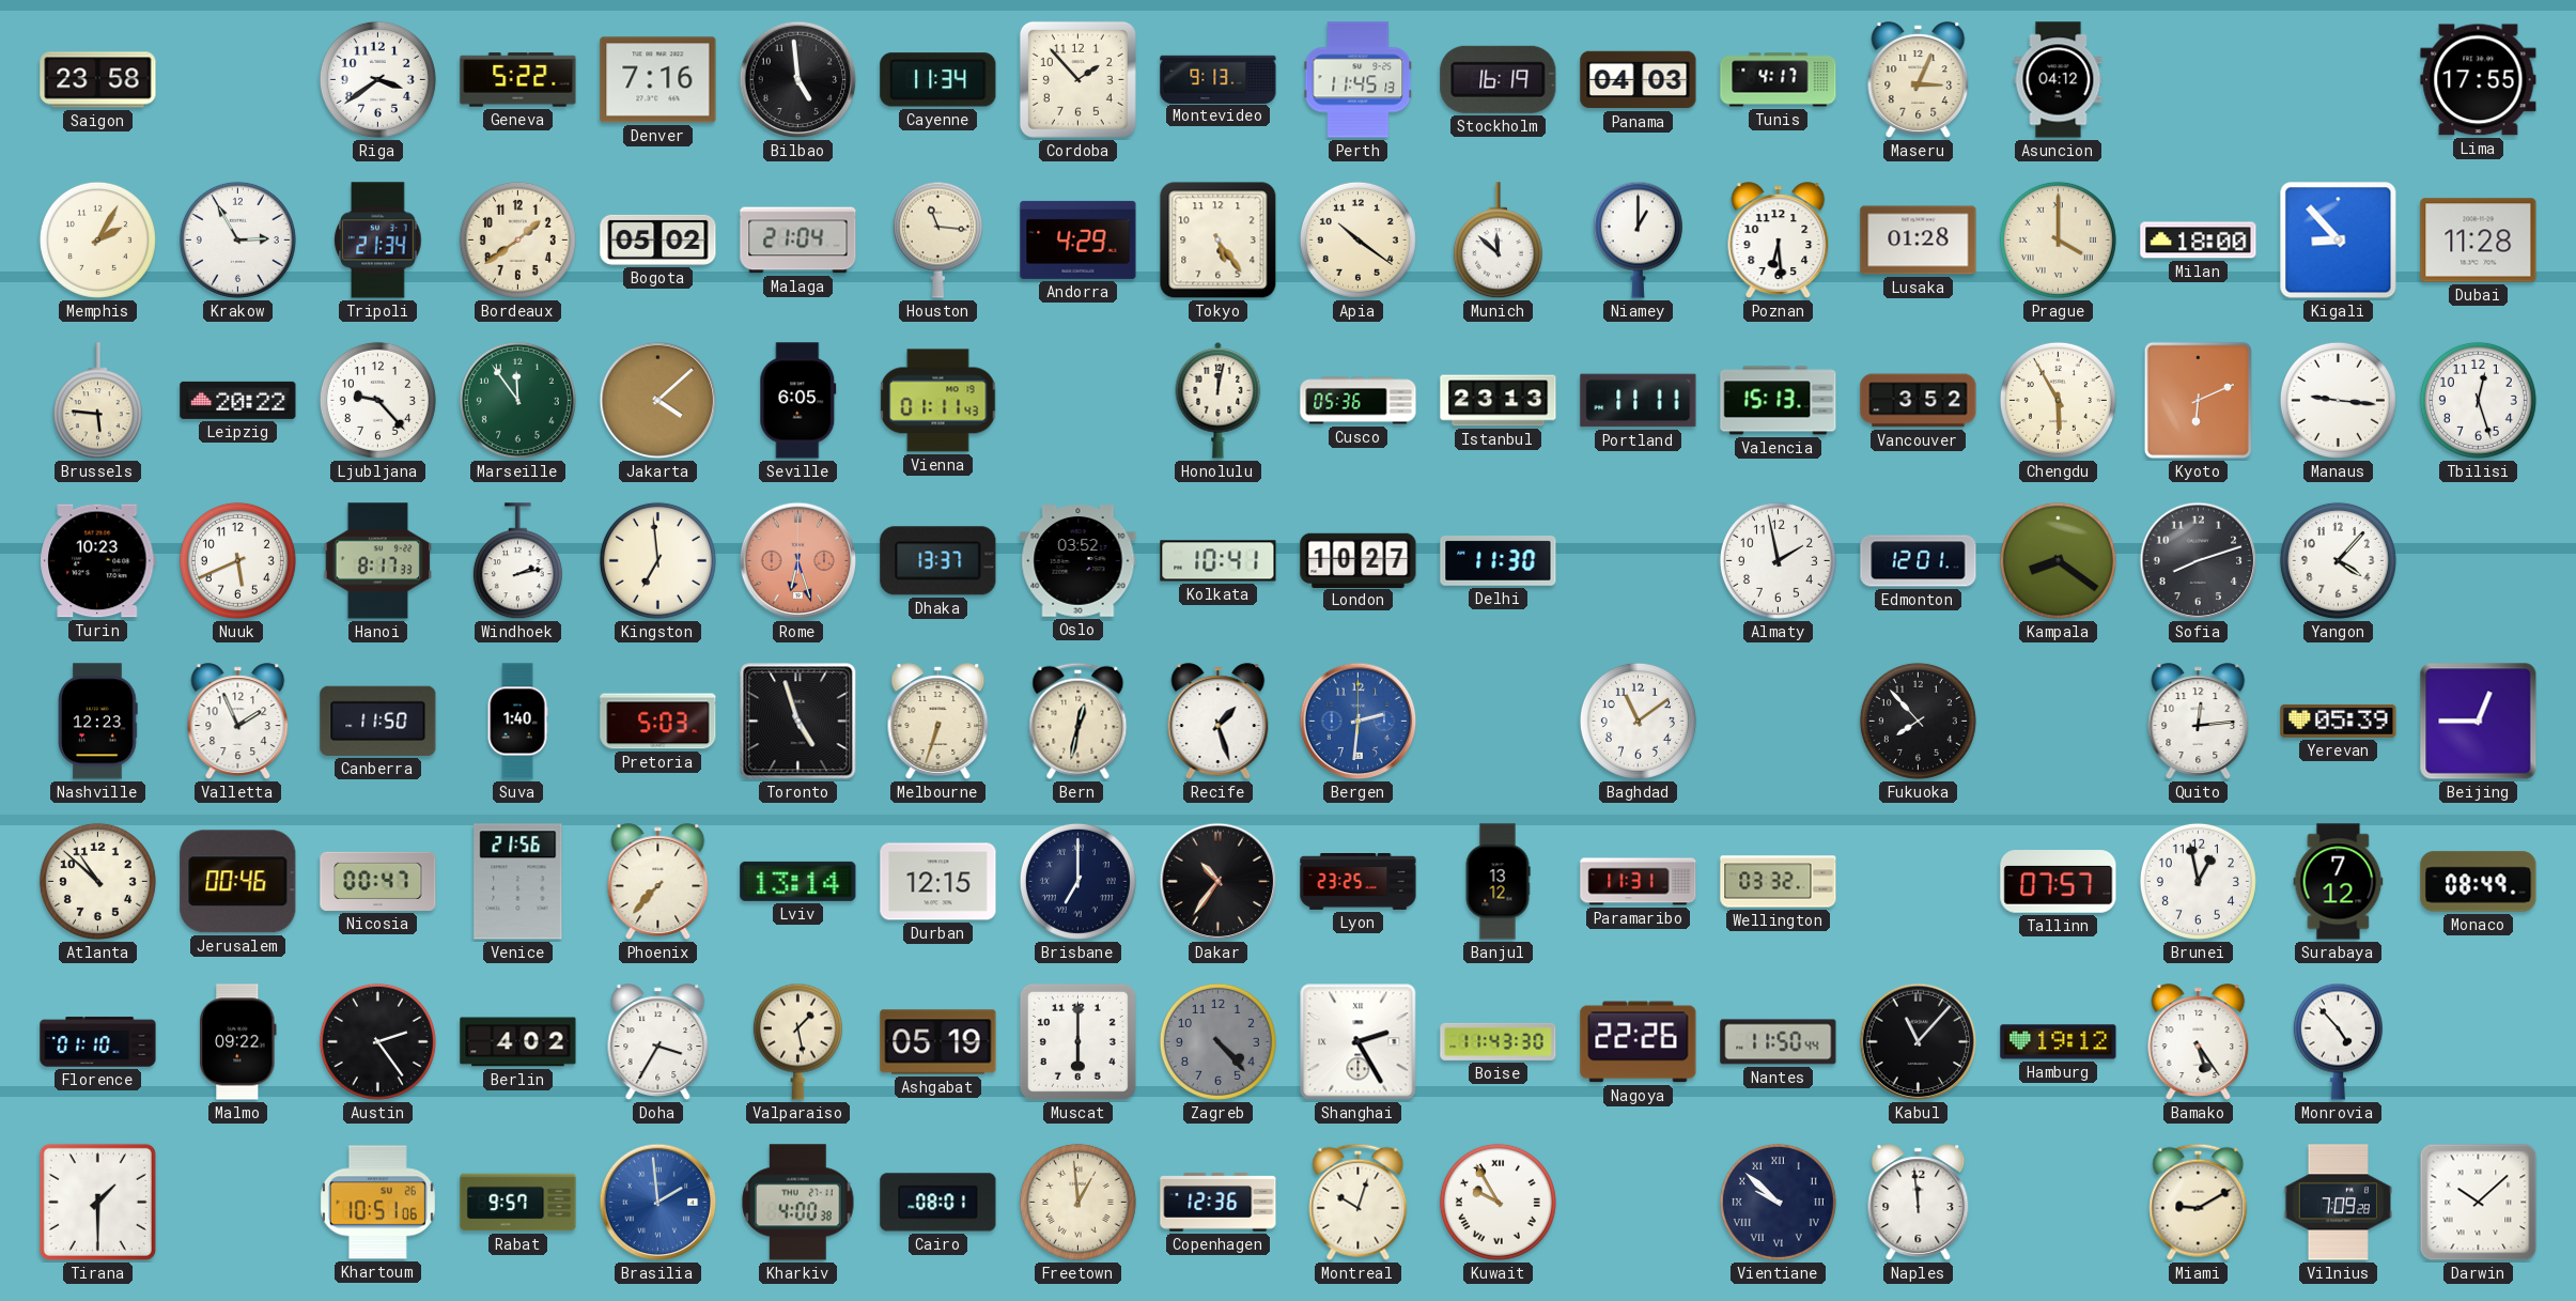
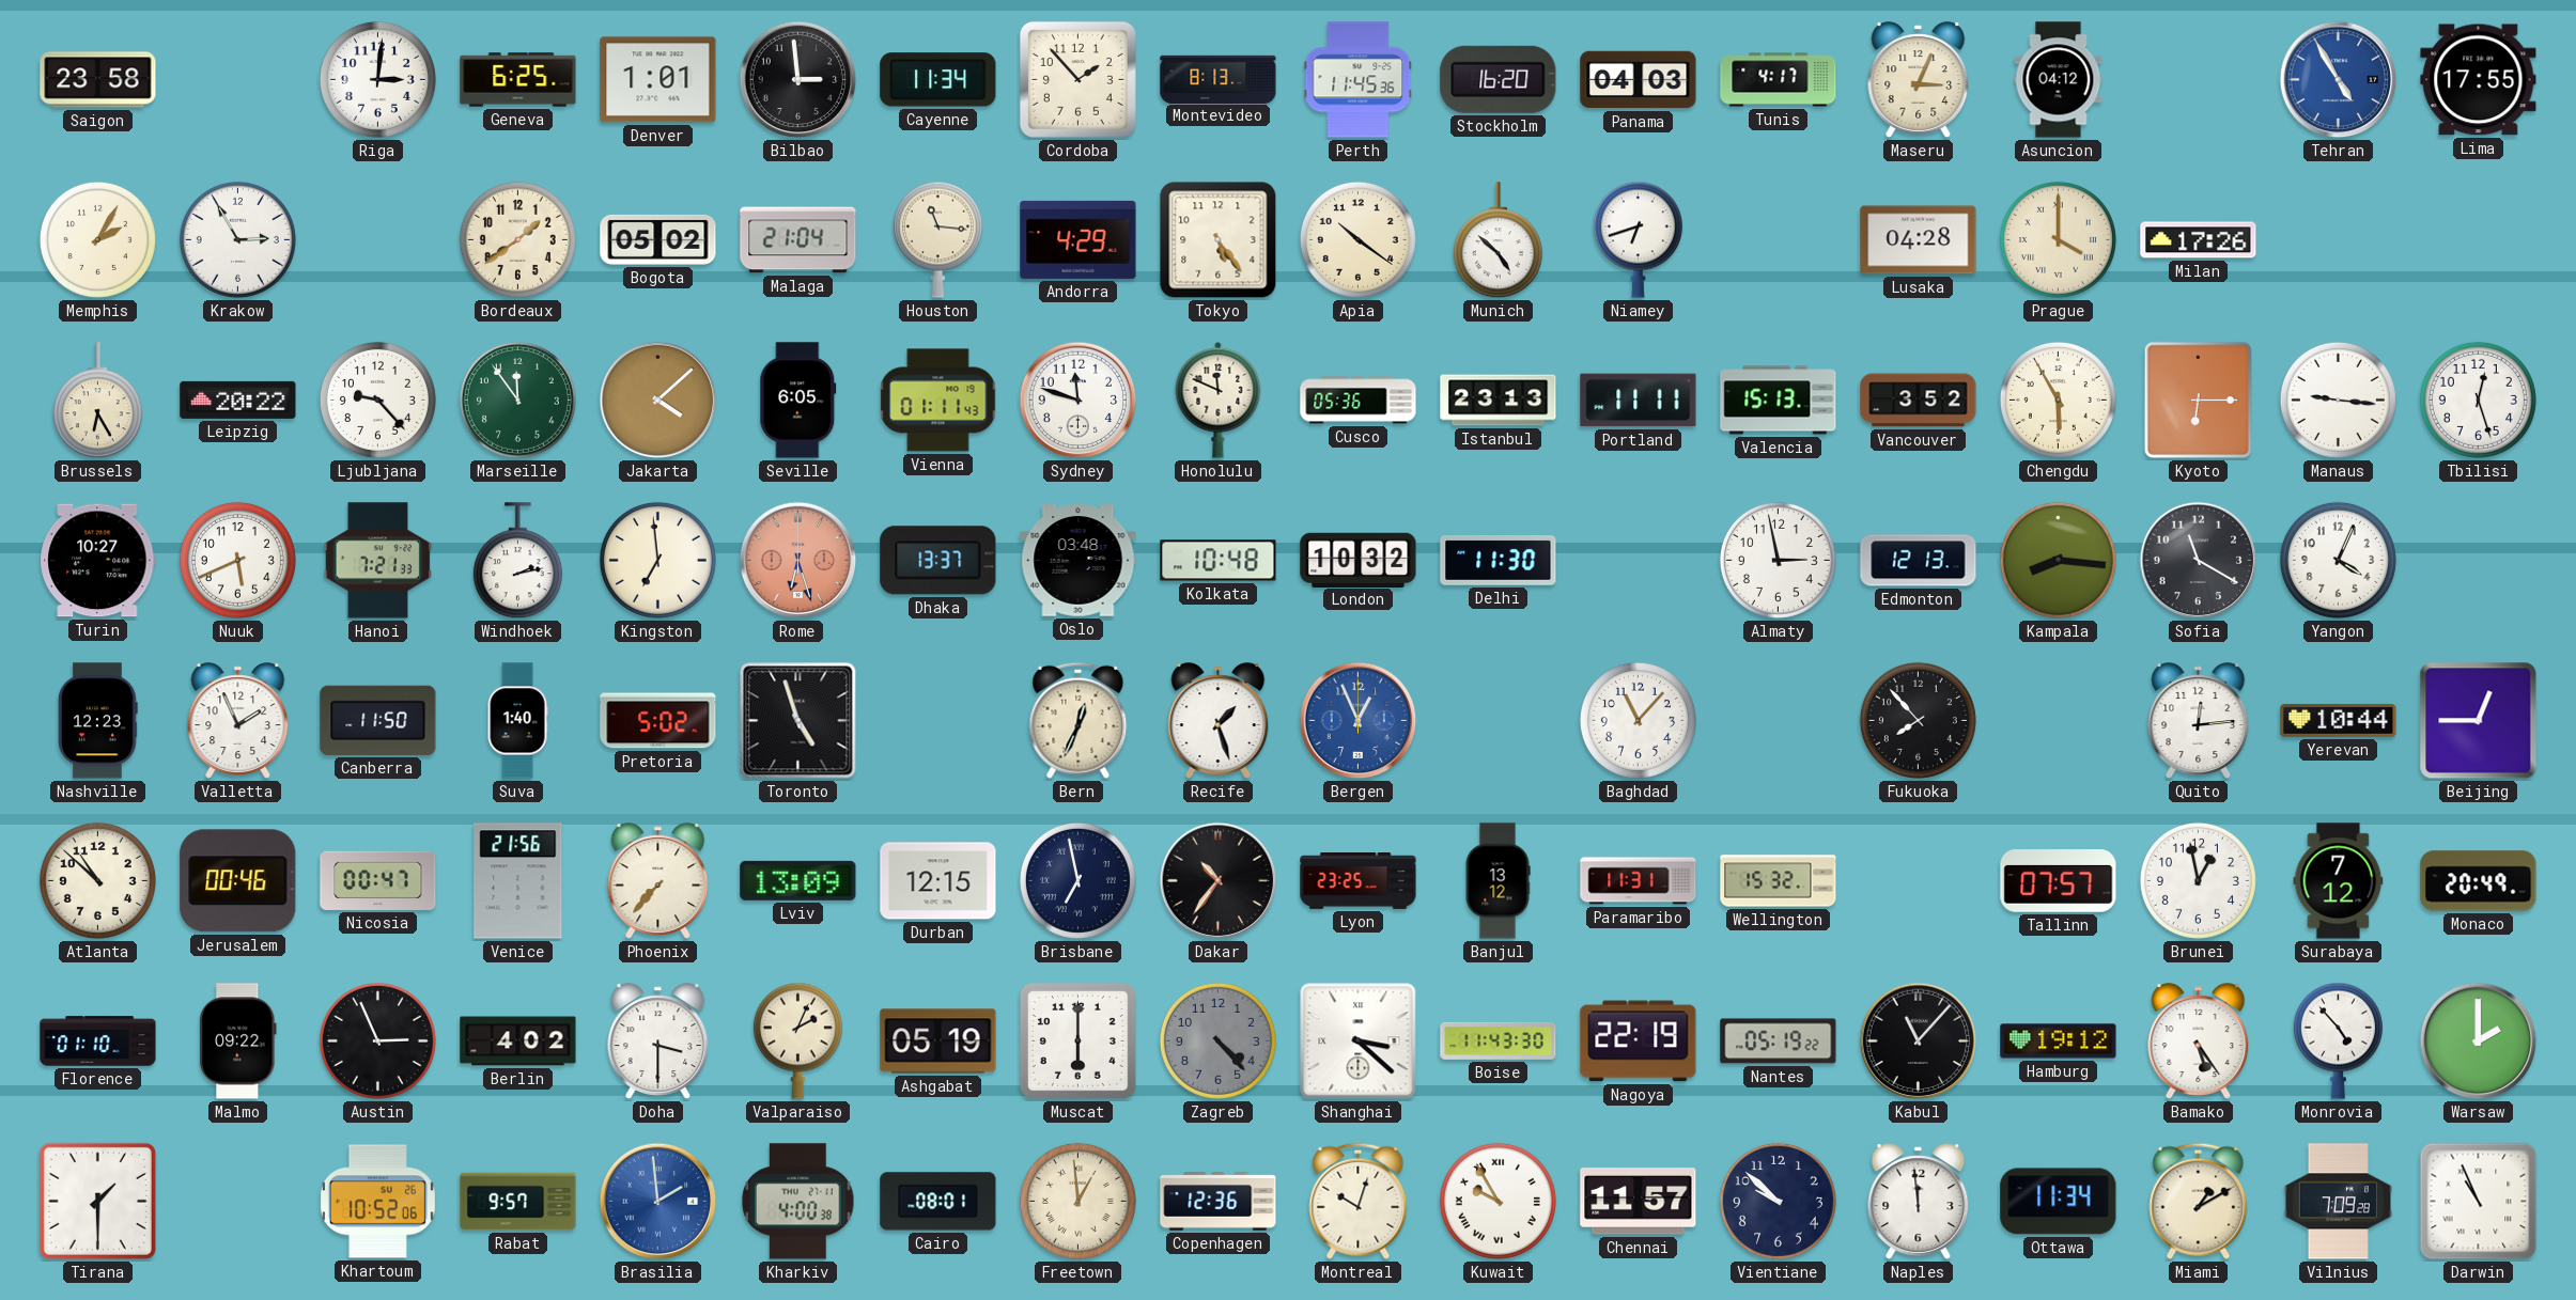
Riga: 3:39 -> 3:01 (377, 79)
Geneva: 5:22 -> 6:25 (518, 80)
Denver: 7:16 -> 1:01 (658, 80)
Bilbao: 4:59 -> 2:59 (798, 80)
Montevideo: 9:13 -> 8:13 (1219, 79)
Perth: 11:45:13 -> 11:45:36 (1359, 80)
Stockholm: 16:19 -> 16:20 (1499, 79)
Tehran: none -> 4:55 (2339, 80)
Tripoli: 21:34 -> none (378, 241)
Munich: 11:52 -> 4:52 (1498, 240)
Niamey: 1:00 -> 6:42 (1638, 239)
Poznan: 6:29 -> none (1779, 241)
Lusaka: 01:28 -> 04:28 (1919, 240)
Milan: 18:00 -> 17:26 (2199, 240)
Kigali: 8:53 -> none (2339, 241)
Dubai: 11:28 -> none (2479, 241)
Brussels: 5:46 -> 6:25 (97, 401)
Sydney: none -> 11:48 (1078, 401)
Honolulu: 12:02 -> 11:49 (1219, 401)
Kyoto: 6:11 -> 6:15 (2198, 400)
Turin: 10:23 -> 10:27 (98, 561)
Hanoi: 8:17 -> 7:21 (378, 561)
Oslo: 03:52 -> 03:48 (1078, 561)
Kolkata: 10:41 -> 10:48 (1219, 561)
London: 10:27 -> 10:32 (1359, 560)
Almaty: 1:58 -> 2:58 (1778, 560)
Edmonton: 12:01 -> 12:13 (1919, 561)
Kampala: 8:21 -> 8:16 (2058, 560)
Sofia: 8:12 -> 11:20 (2199, 561)
Yangon: 4:07 -> 4:04 (2338, 560)
Pretoria: 5:03 -> 5:02 (658, 721)
Melbourne: 6:33 -> none (938, 722)
Bern: 12:32 -> 12:34 (1078, 720)
Bergen: 2:31 -> 12:56 (1359, 721)
Baghdad: 11:09 -> 11:07 (1638, 720)
Yerevan: 05:39 -> 10:44 (2339, 720)
Lviv: 13:14 -> 13:09 (798, 880)
Brisbane: 7:00 -> 6:58 (1077, 880)
Wellington: 03:32 -> 15:32 (1779, 881)
Monaco: 08:49 -> 20:49 (2479, 881)
Austin: 2:24 -> 2:56 (377, 1040)
Doha: 3:35 -> 3:30 (658, 1041)
Valparaiso: 1:28 -> 2:04 (797, 1040)
Shanghai: 2:25 -> 3:22 (1359, 1041)
Nagoya: 22:26 -> 22:19 (1639, 1041)
Nantes: 11:50 -> 05:19 (1779, 1041)
Warsaw: none -> 2:00 (2479, 1041)
Khartoum: 10:51 -> 10:52 (377, 1202)
Chennai: none -> 11:57 (1639, 1202)
Vientiane numerals: Roman -> Arabic (1778, 1201)
Ottawa: none -> 11:34 (2059, 1202)
Miami: 9:10 -> 1:10 (2199, 1201)
Darwin: 10:08 -> 10:56 (2479, 1202)
